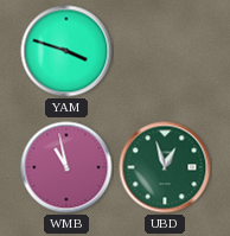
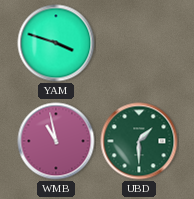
UBD: 12:57 -> 1:30 (139, 141)
